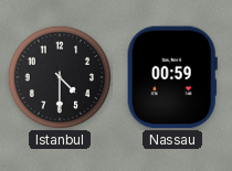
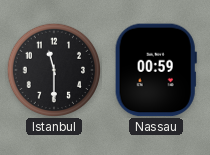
Istanbul: 4:30 -> 11:30 (54, 70)
